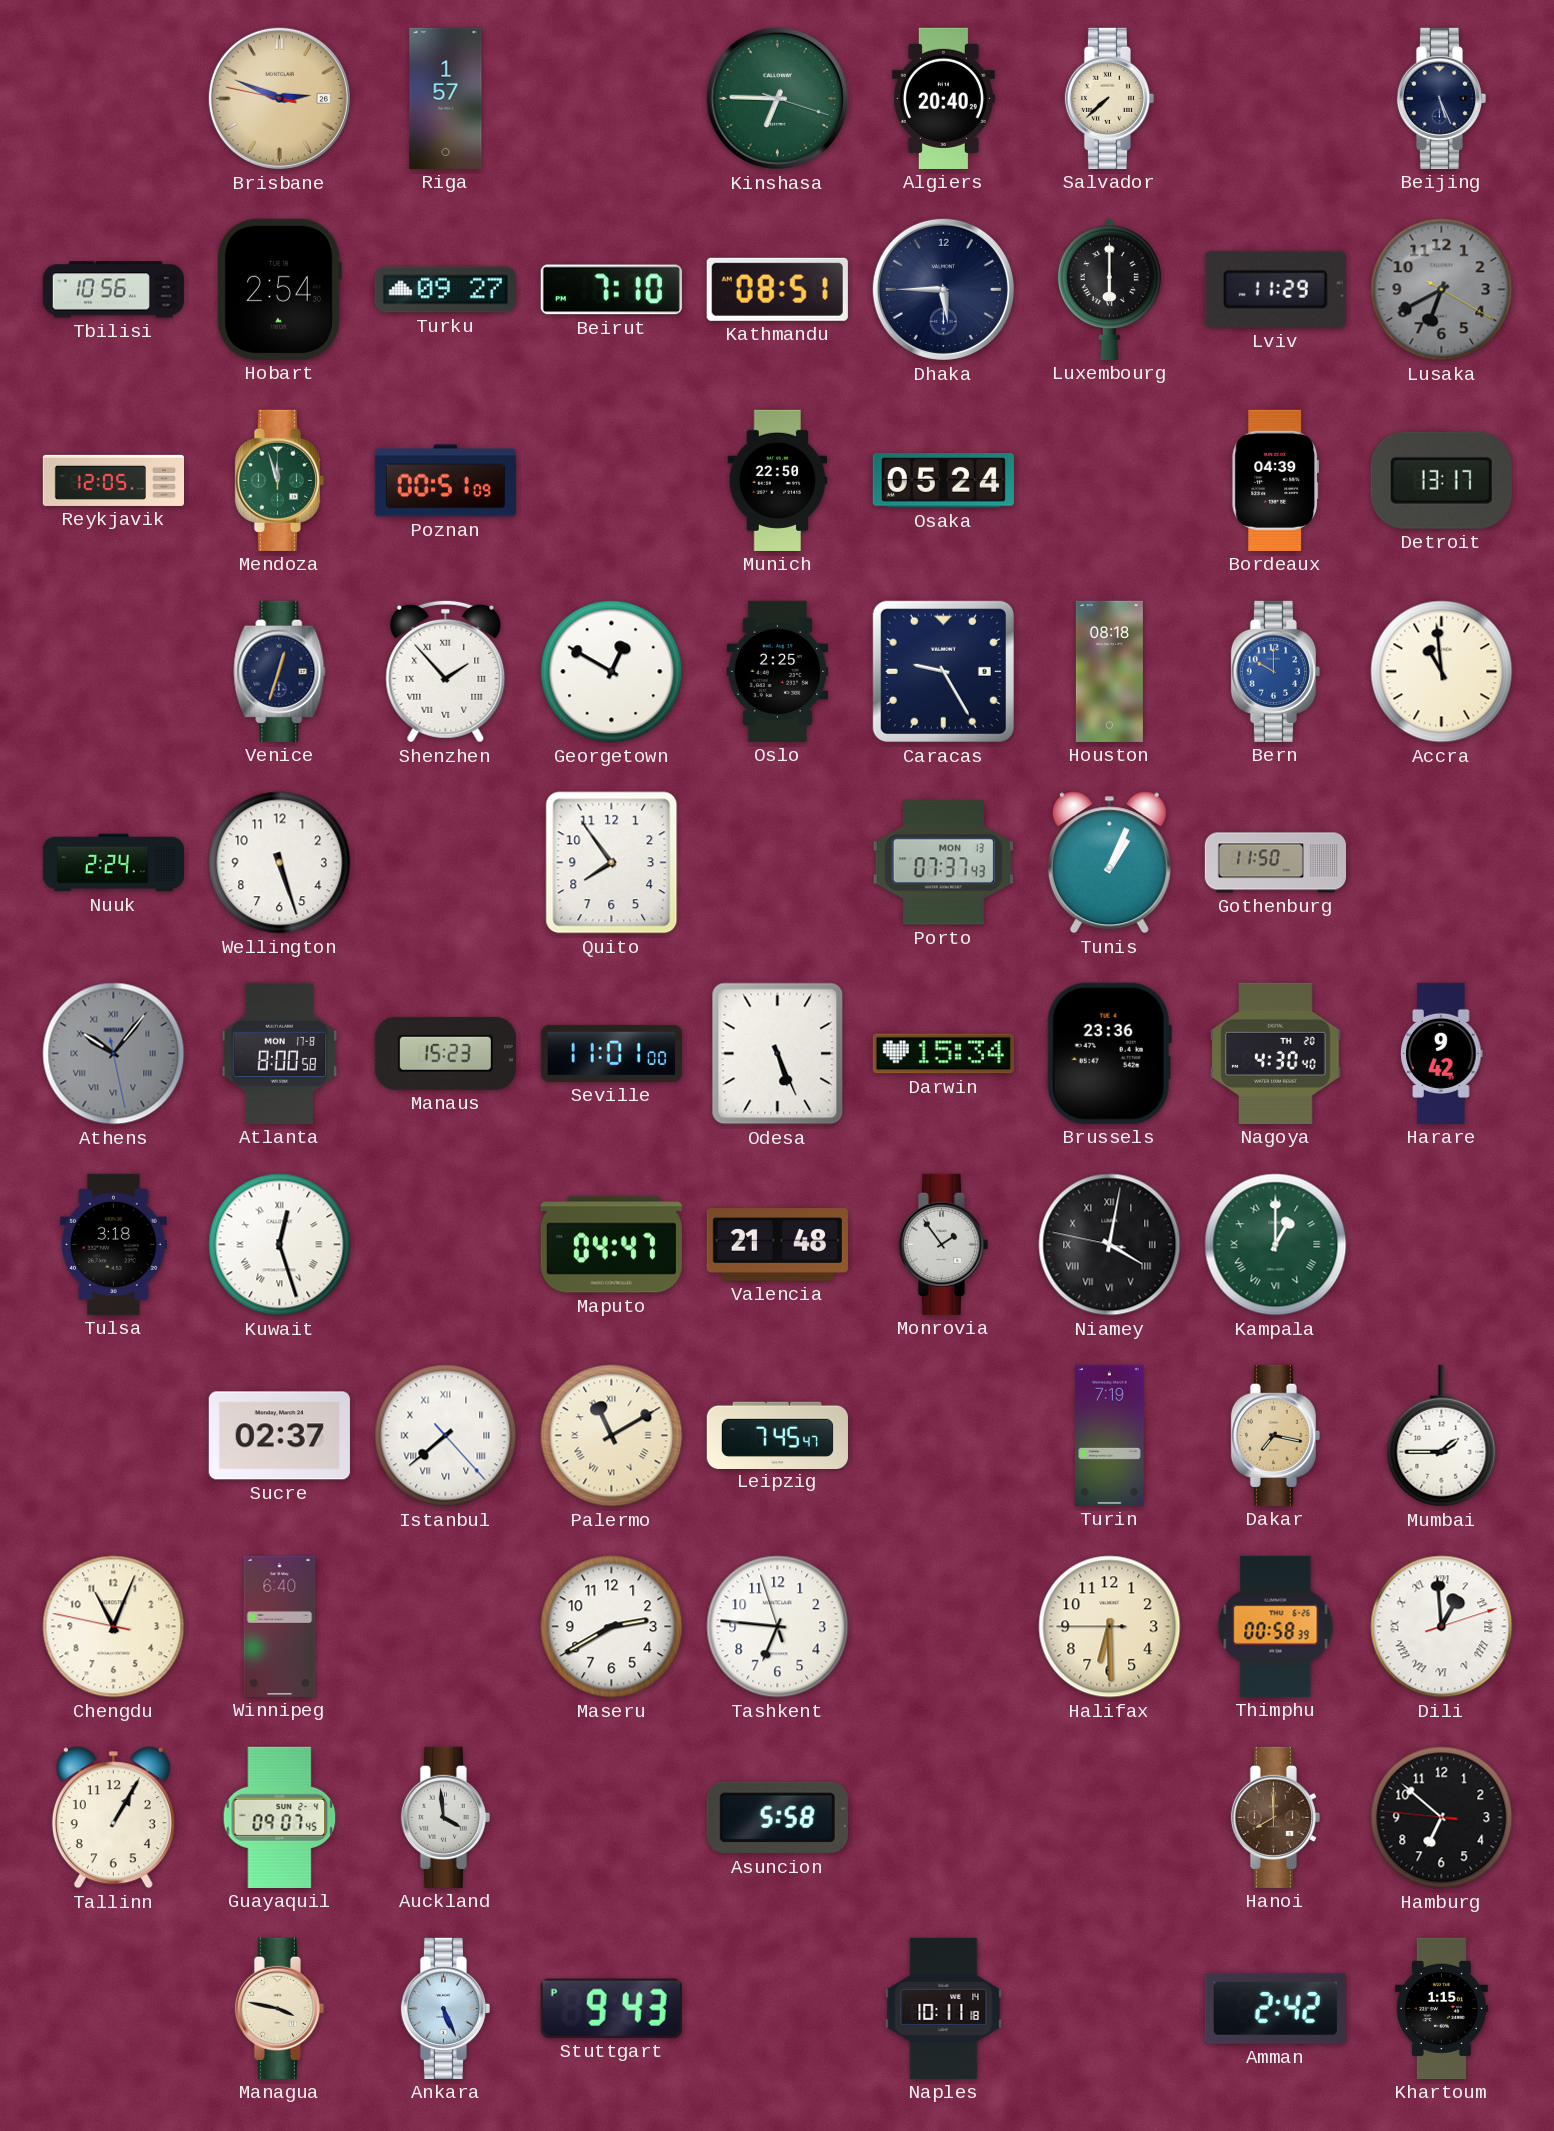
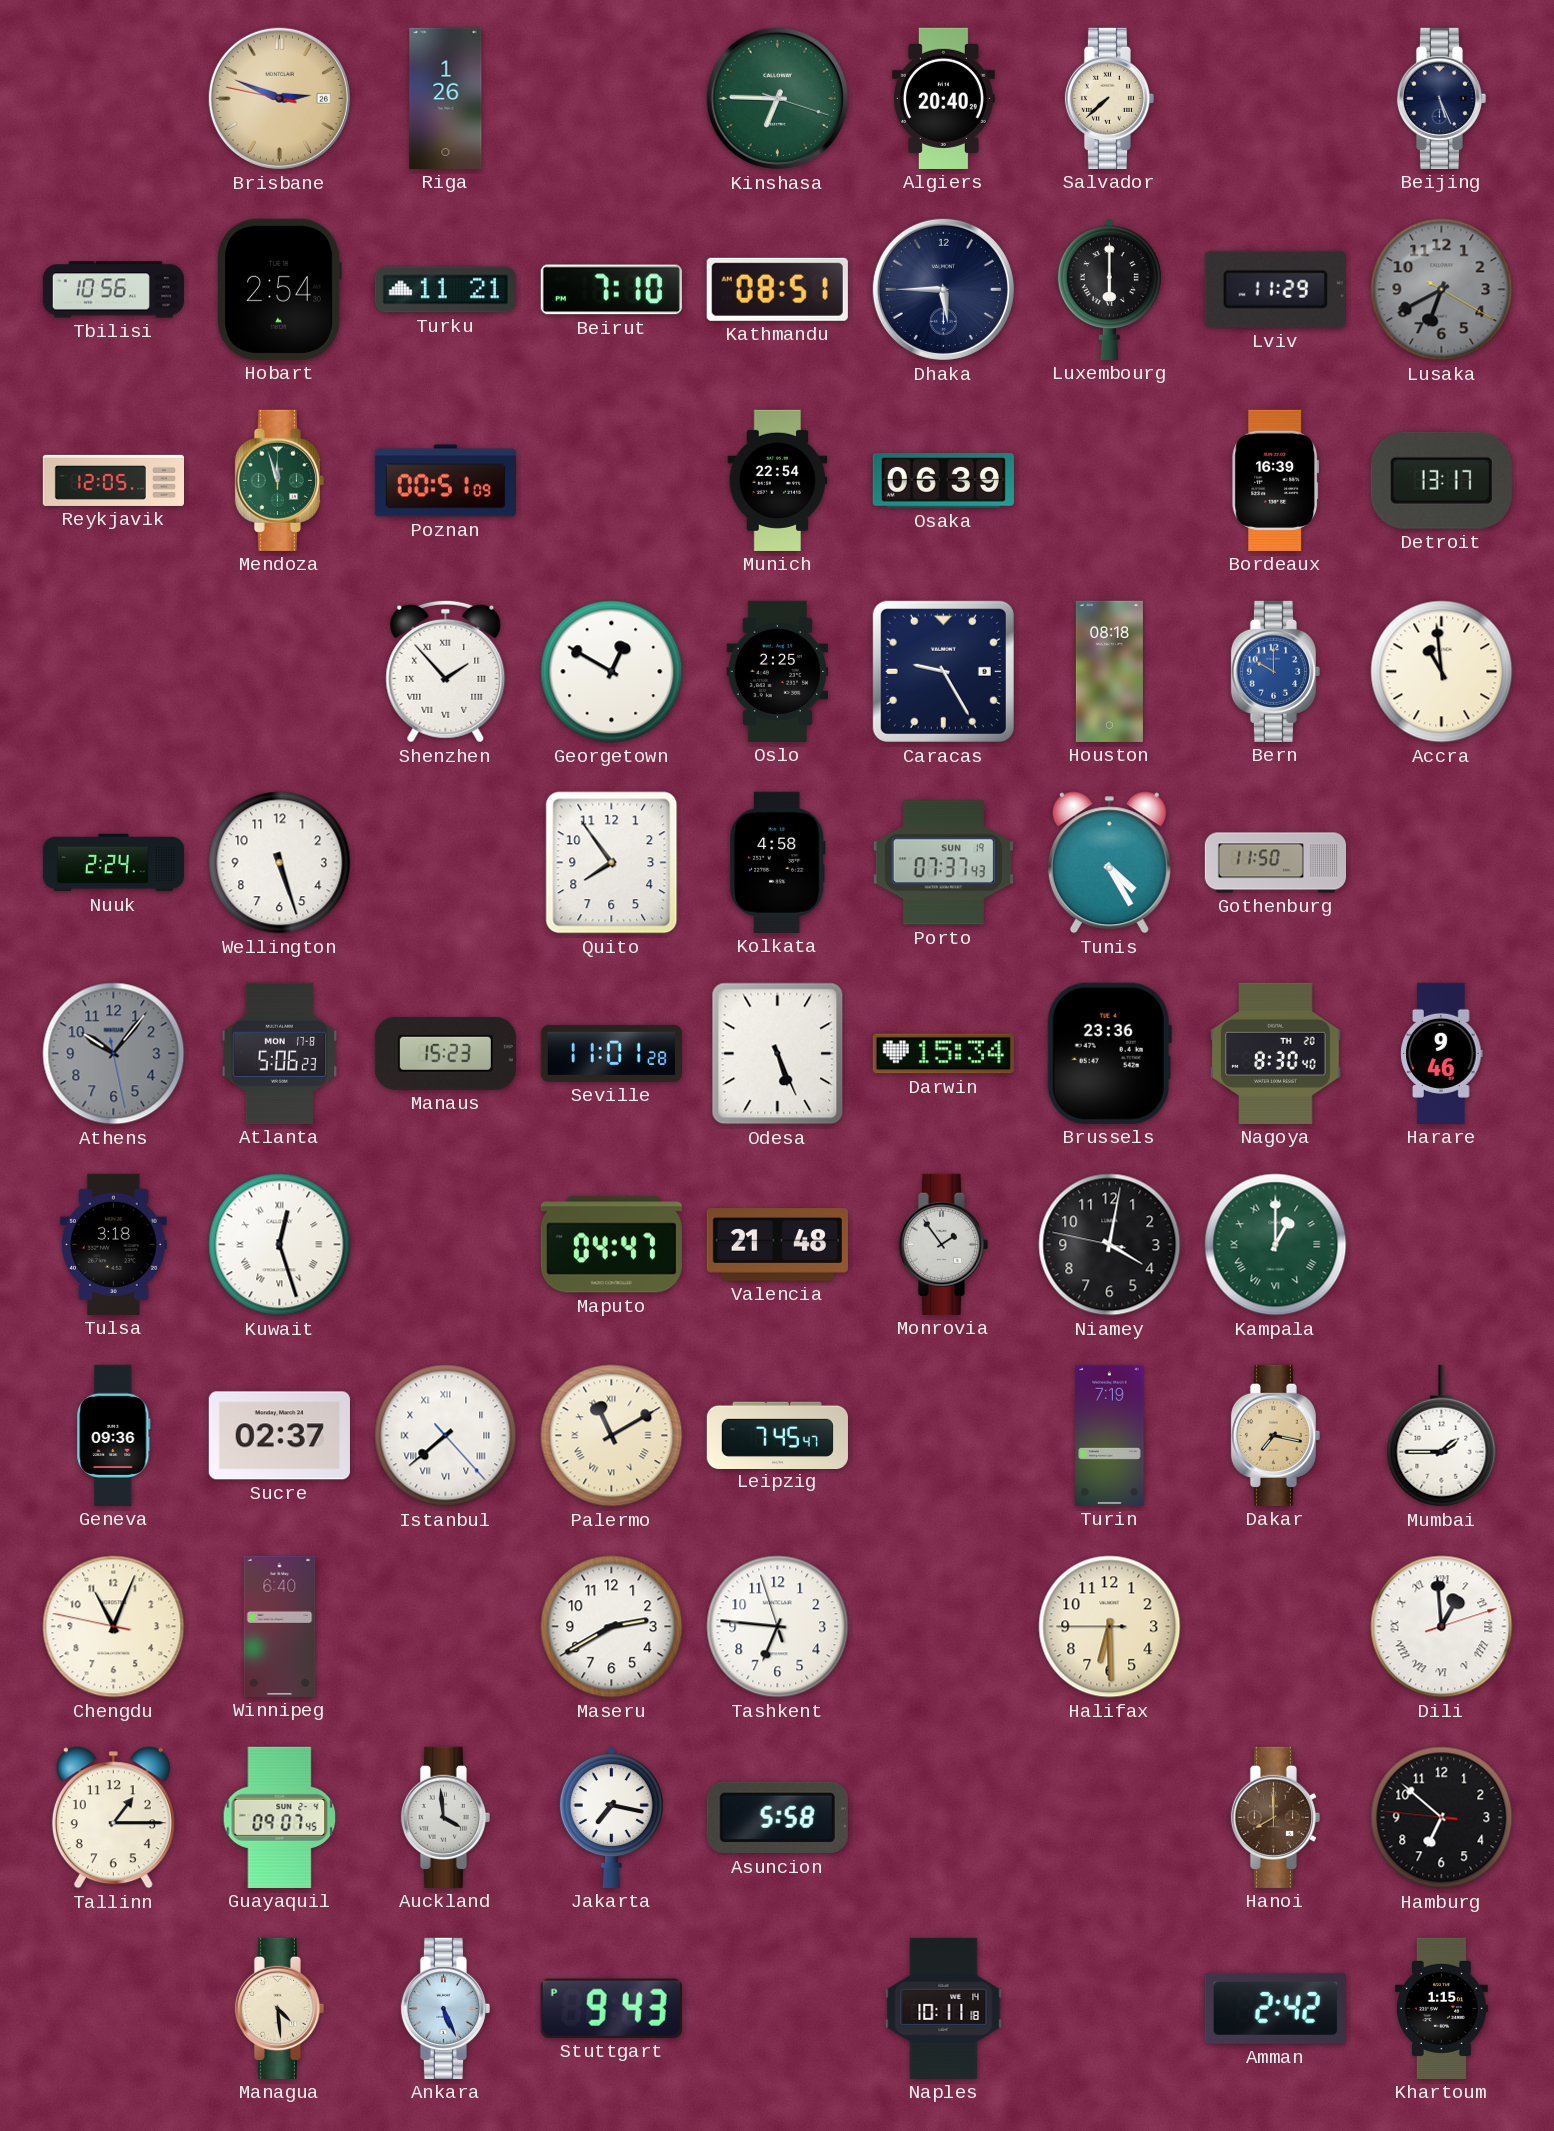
Riga: 1:57 -> 1:26 (446, 98)
Turku: 09:27 -> 11:21 (445, 290)
Munich: 22:50 -> 22:54 (778, 480)
Osaka: 05:24 -> 06:39 (943, 481)
Bordeaux: 04:39 -> 16:39 (1276, 480)
Venice: 12:33 -> none (280, 671)
Kolkata: none -> 4:58 (777, 862)
Porto date: MON 13 -> SUN 19 (943, 863)
Tunis: 1:04 -> 4:25 (1109, 863)
Athens numerals: Roman -> Arabic (114, 1054)
Atlanta: 8:00 -> 5:06 (280, 1053)
Seville: 11:01:00 -> 11:01:28 (611, 1053)
Nagoya: 4:30 -> 8:30 (1276, 1053)
Harare: 9:42 -> 9:46 (1442, 1053)
Niamey numerals: Roman -> Arabic (1110, 1245)
Geneva: none -> 09:36 (114, 1435)
Thimphu: 00:58 -> none (1276, 1626)
Tallinn: 1:05 -> 1:15 (113, 1818)
Jakarta: none -> 7:17 (611, 1817)
Managua: 3:47 -> 4:29 (279, 2008)
